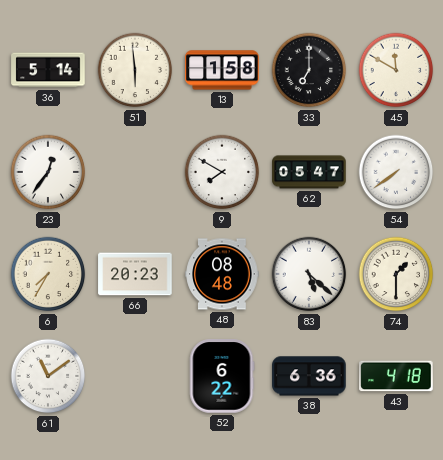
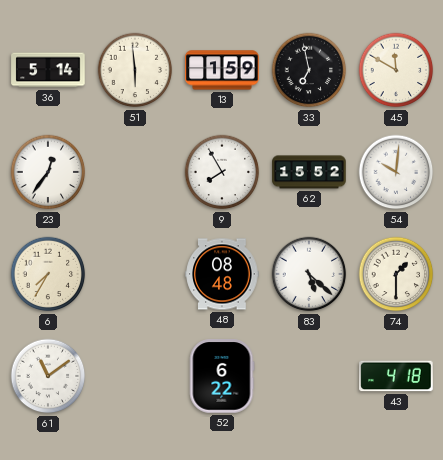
13: 1:58 -> 1:59 (222, 70)
33: 7:00 -> 6:58 (309, 70)
9: 7:50 -> 7:55 (222, 172)
62: 05:47 -> 15:52 (309, 172)
54: 7:39 -> 10:01 (396, 172)
66: 20:23 -> none (135, 274)
38: 6:36 -> none (309, 376)
